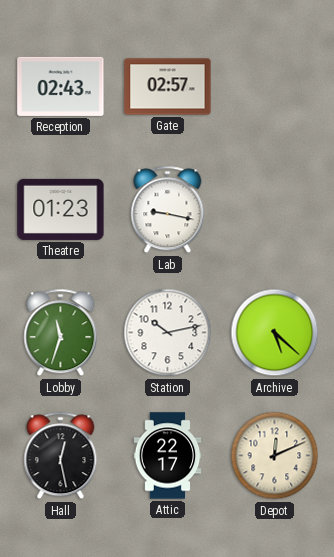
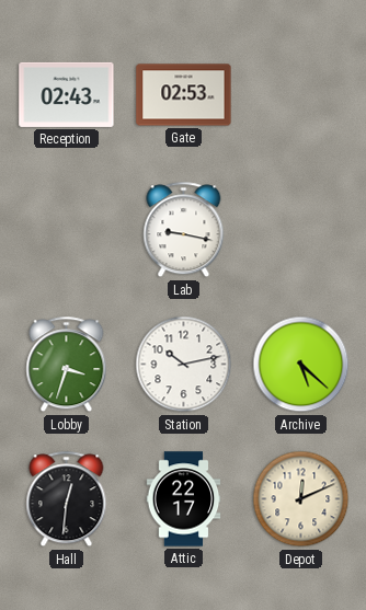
Gate: 02:57 -> 02:53 (184, 95)
Theatre: 01:23 -> none (61, 209)
Lobby: 11:33 -> 3:33 (67, 365)
Hall: 12:28 -> 12:31 (67, 499)
